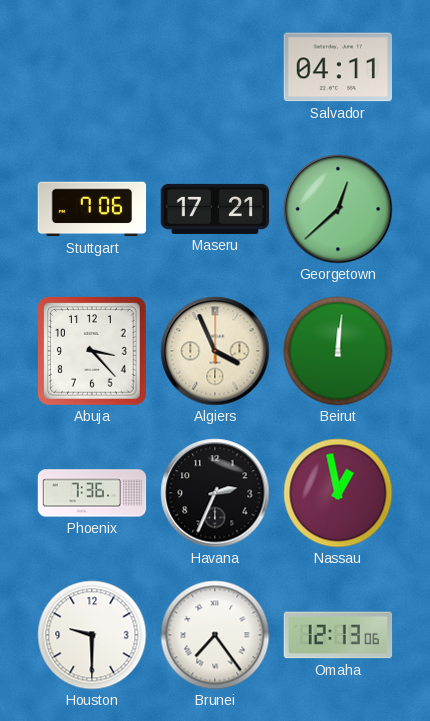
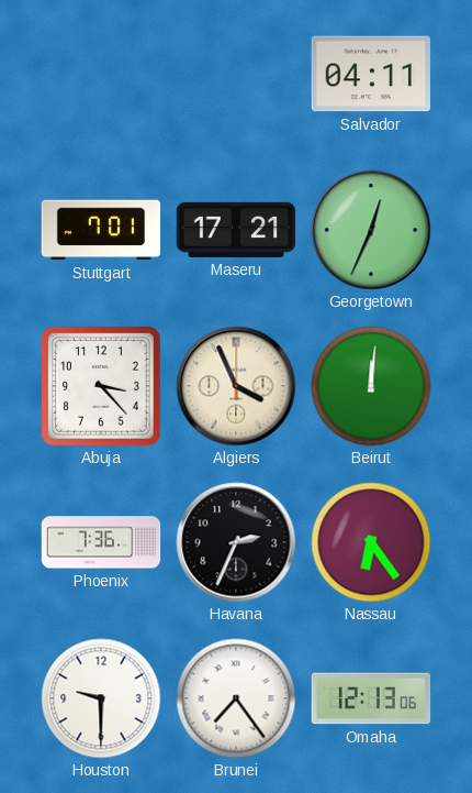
Stuttgart: 7:06 -> 7:01 (101, 230)
Georgetown: 12:38 -> 12:34 (371, 230)
Nassau: 12:58 -> 6:24 (371, 542)
